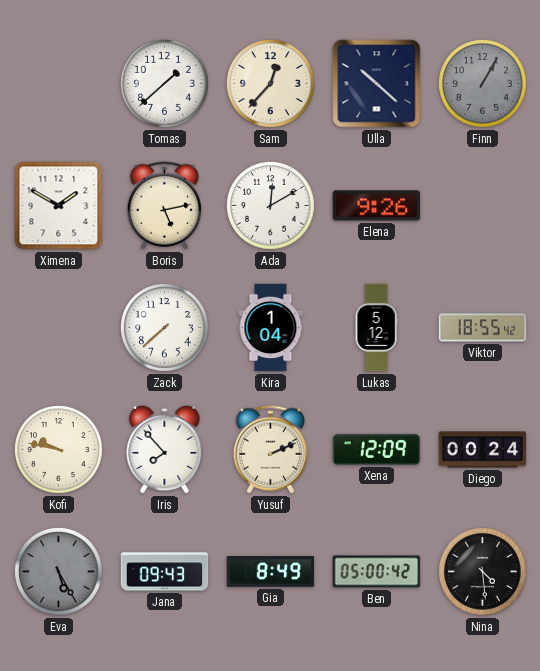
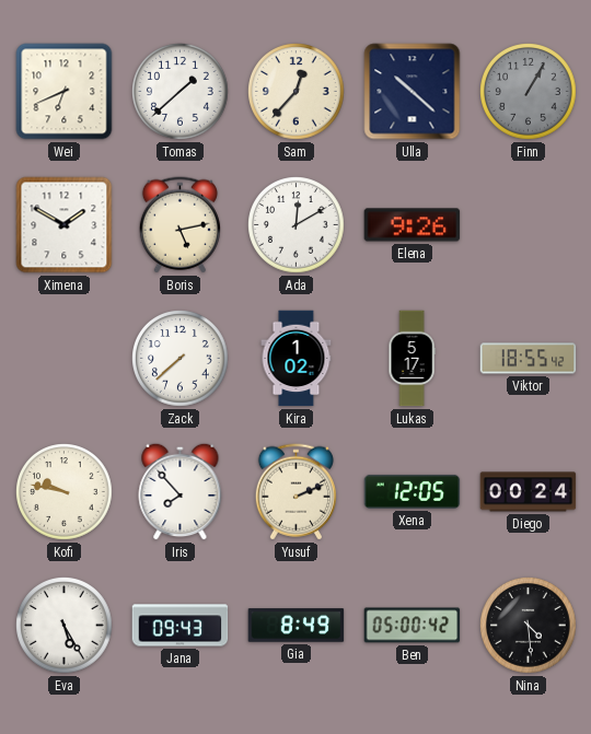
Wei: none -> 6:41 (65, 92)
Kira: 1:04 -> 1:02 (297, 359)
Lukas: 5:12 -> 5:17 (412, 359)
Xena: 12:09 -> 12:05 (413, 491)
Eva dial: grey -> white (65, 626)
